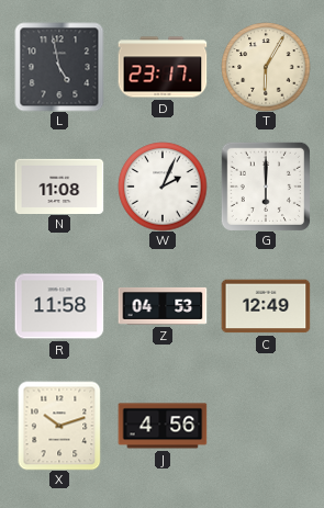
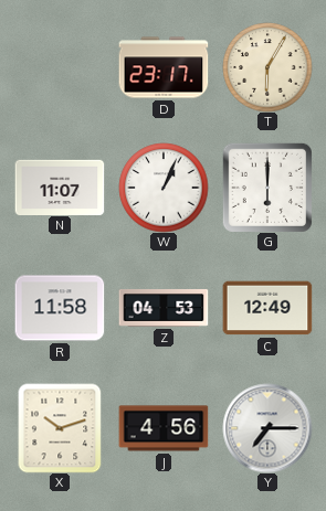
L: 4:58 -> none (59, 67)
N: 11:08 -> 11:07 (60, 187)
W: 2:04 -> 1:04 (164, 188)
Y: none -> 7:15 (267, 428)
